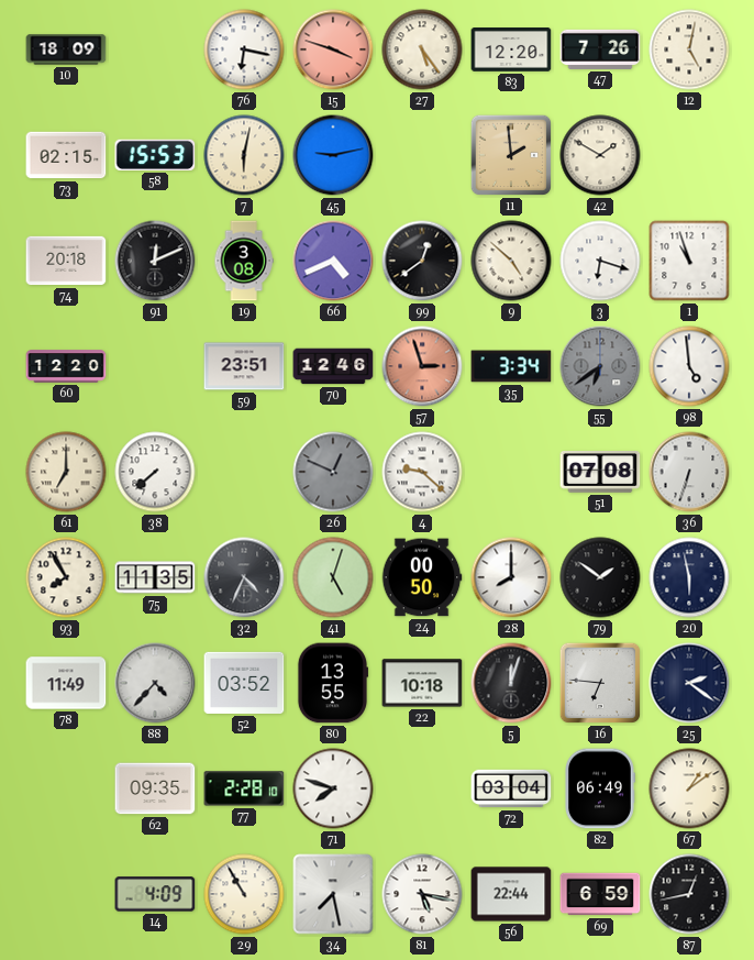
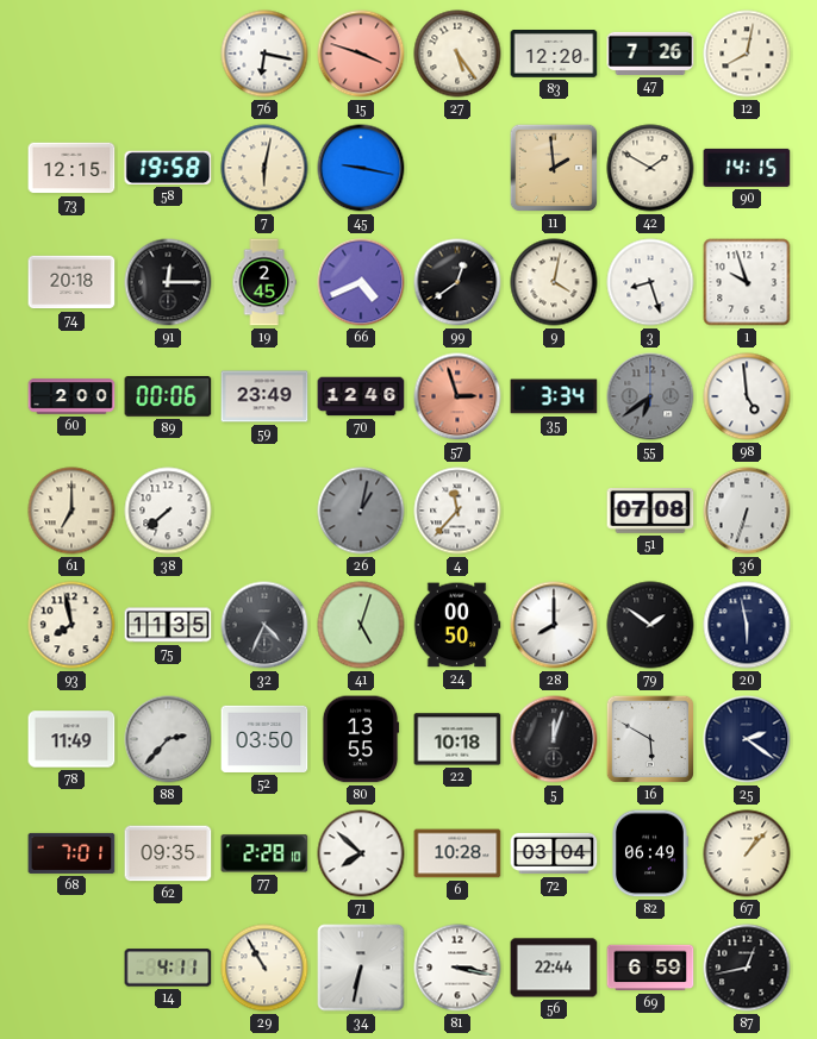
10: 18:09 -> none (66, 49)
12: 5:02 -> 8:02 (747, 54)
73: 02:15 -> 12:15 (71, 168)
58: 15:53 -> 19:58 (168, 168)
45: 9:13 -> 9:17 (361, 168)
90: none -> 14:15 (747, 168)
91: 12:11 -> 12:15 (168, 282)
19: 3:08 -> 2:45 (264, 282)
9: 4:52 -> 4:02 (554, 282)
3: 6:18 -> 8:27 (650, 282)
1: 10:57 -> 9:57 (747, 282)
60: 12:20 -> 2:00 (71, 396)
89: none -> 00:06 (168, 396)
59: 23:51 -> 23:49 (264, 396)
26: 12:49 -> 1:02 (361, 511)
4: 9:22 -> 11:37 (457, 511)
93: 7:55 -> 7:58 (71, 625)
88: 4:37 -> 2:37 (168, 739)
52: 03:52 -> 03:50 (264, 739)
16: 6:46 -> 5:50 (650, 739)
68: none -> 7:01 (71, 853)
71: 7:48 -> 7:52 (361, 853)
6: none -> 10:28 (457, 853)
67: 1:09 -> 1:07 (747, 853)
14: 4:09 -> 4:11 (168, 968)
34: 7:28 -> 6:32 (361, 968)
81: 5:17 -> 3:17 (457, 968)
